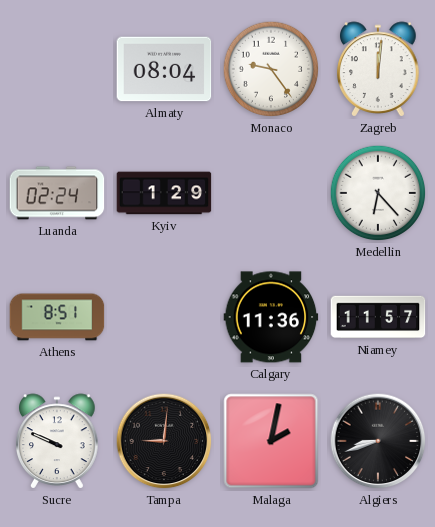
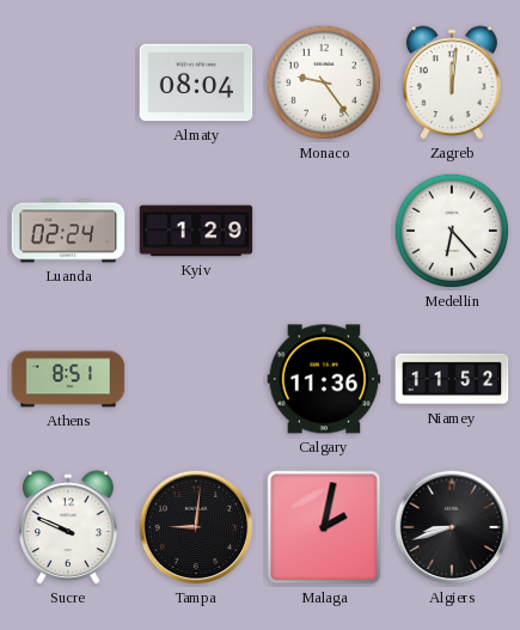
Niamey: 11:57 -> 11:52 (452, 379)
